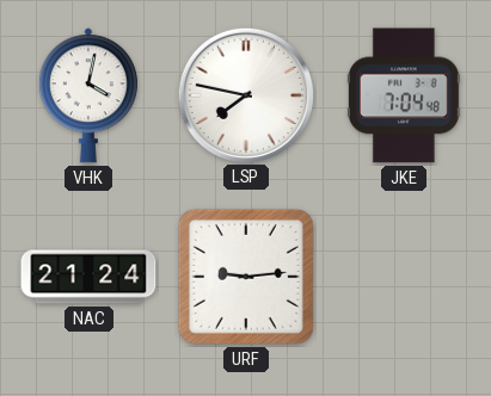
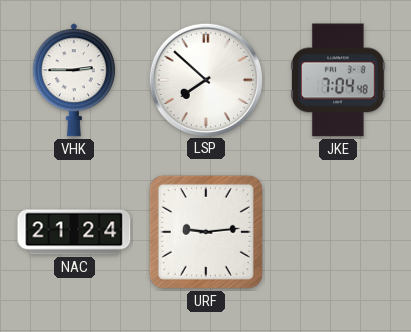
VHK: 4:02 -> 2:45 (74, 80)
LSP: 7:47 -> 7:52 (205, 79)
